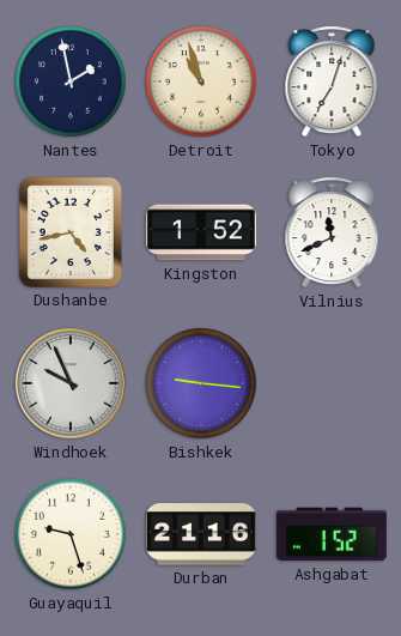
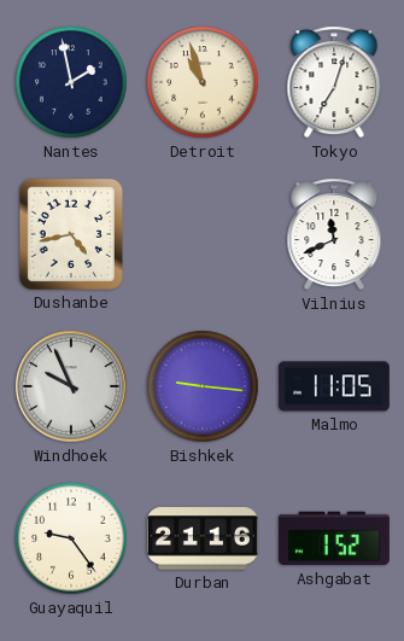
Kingston: 1:52 -> none (201, 232)
Malmo: none -> 11:05 (334, 386)
Guayaquil: 9:27 -> 9:24 (71, 538)
